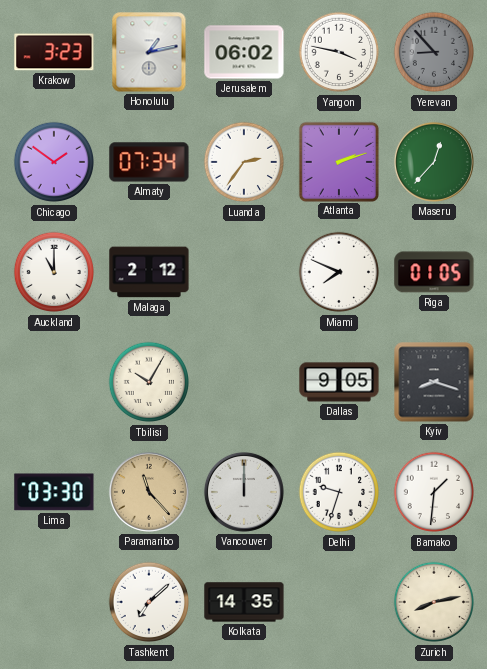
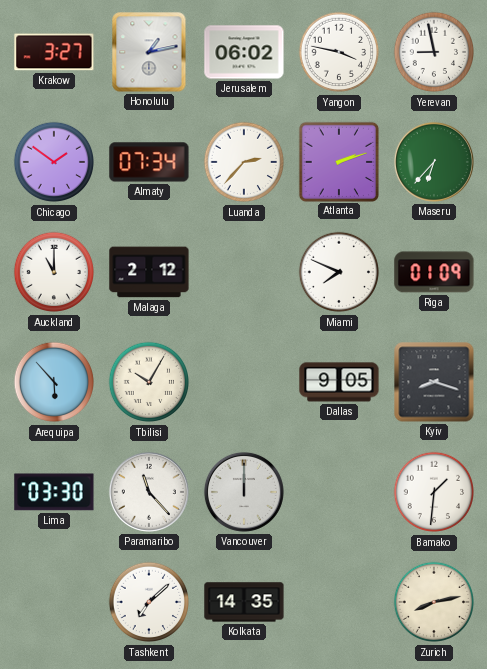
Krakow: 3:23 -> 3:27 (54, 52)
Yerevan: 8:53 -> 8:58 (434, 52)
Yerevan dial: grey -> white (434, 52)
Luanda: 2:36 -> 2:37 (244, 162)
Maseru: 12:37 -> 6:37 (434, 162)
Riga: 01:05 -> 01:09 (434, 272)
Arequipa: none -> 5:53 (54, 382)
Paramaribo dial: champagne -> white (149, 492)
Delhi: 9:33 -> none (339, 492)
